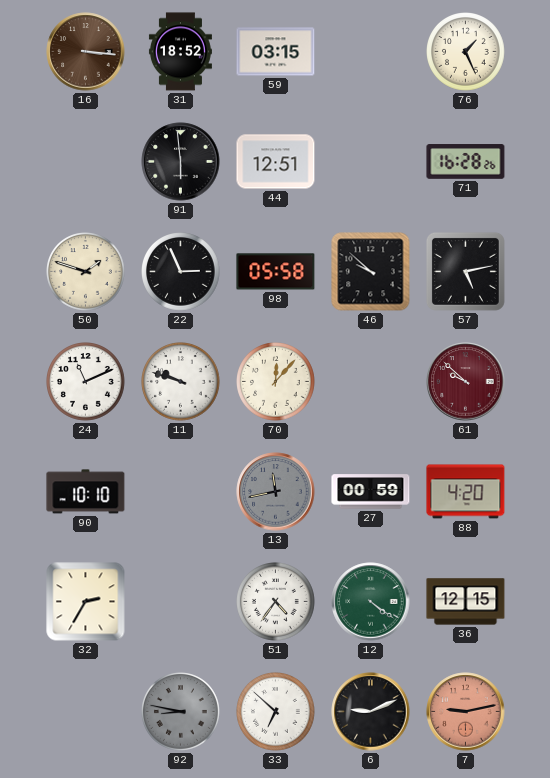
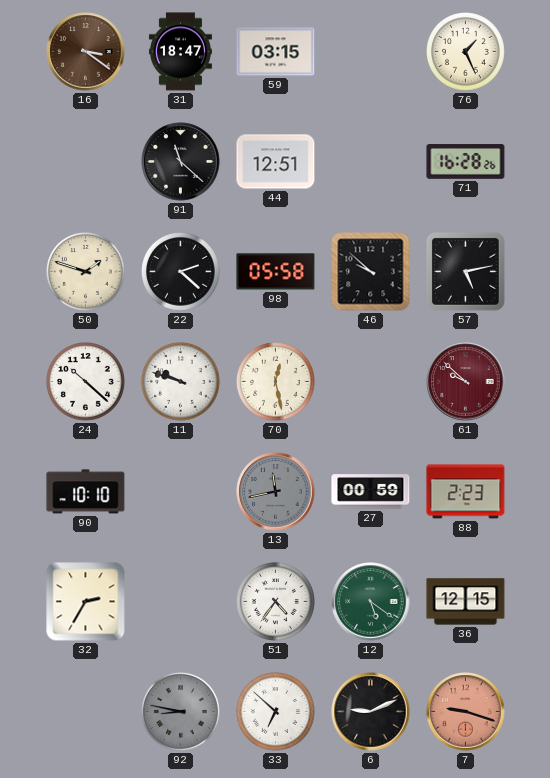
16: 3:16 -> 3:21 (86, 52)
31: 18:52 -> 18:47 (180, 52)
91: 5:59 -> 11:22 (181, 162)
22: 2:56 -> 2:22 (181, 272)
24: 11:11 -> 10:22 (86, 382)
70: 12:07 -> 12:28 (276, 382)
88: 4:20 -> 2:23 (466, 492)
12: 4:21 -> 5:21 (371, 602)
7: 9:13 -> 9:18 (466, 712)
